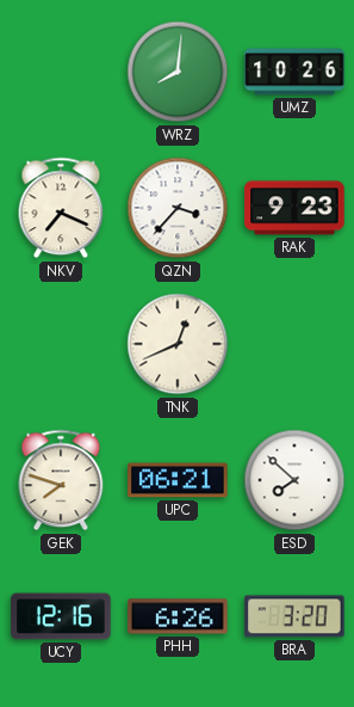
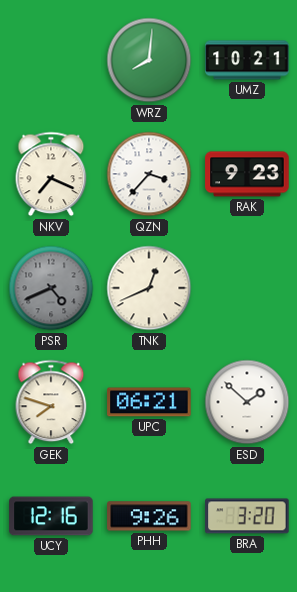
UMZ: 10:26 -> 10:21 (247, 60)
PSR: none -> 4:41 (51, 288)
ESD: 7:52 -> 1:52 (247, 402)
PHH: 6:26 -> 9:26 (149, 516)
